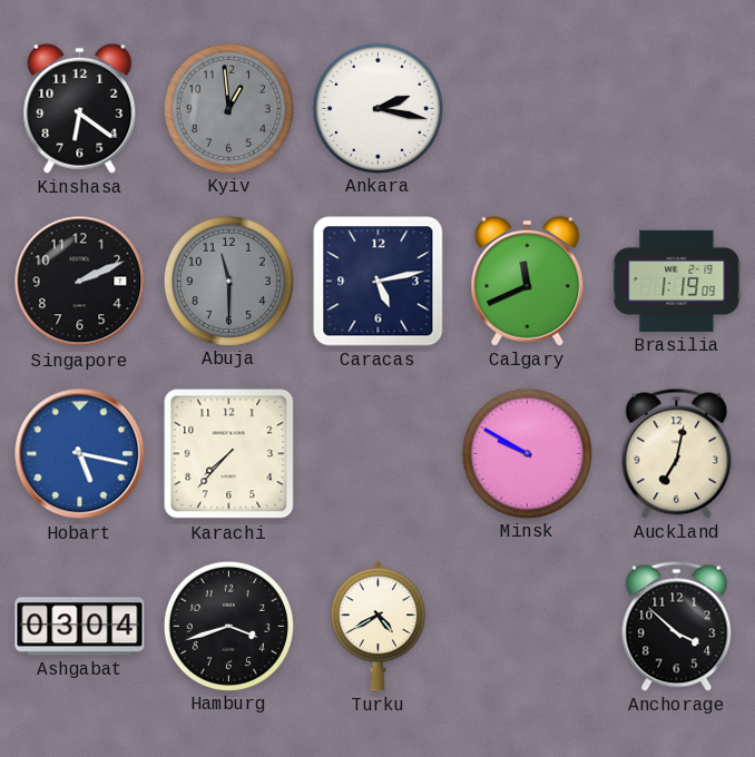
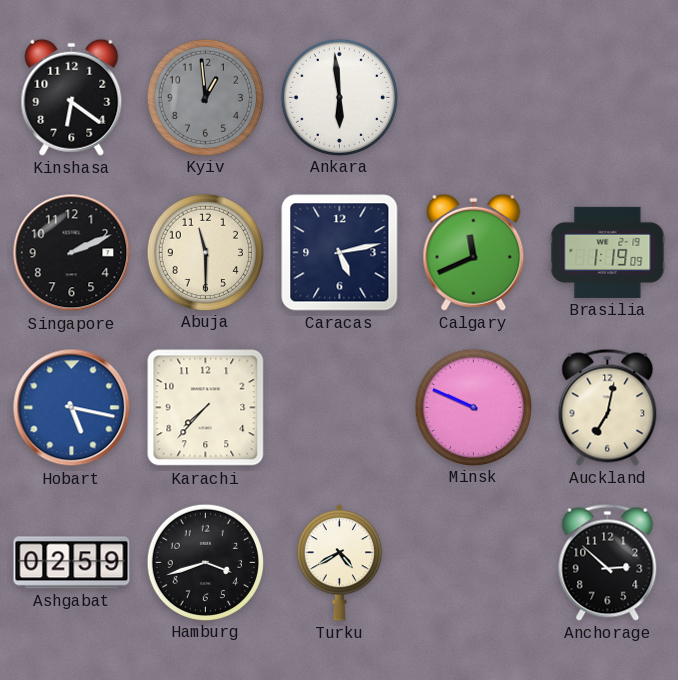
Ankara: 2:17 -> 5:59 (339, 97)
Abuja dial: grey -> cream (205, 252)
Minsk: 9:50 -> 9:49 (473, 407)
Ashgabat: 03:04 -> 02:59 (72, 563)
Anchorage: 3:52 -> 2:52 (608, 562)
